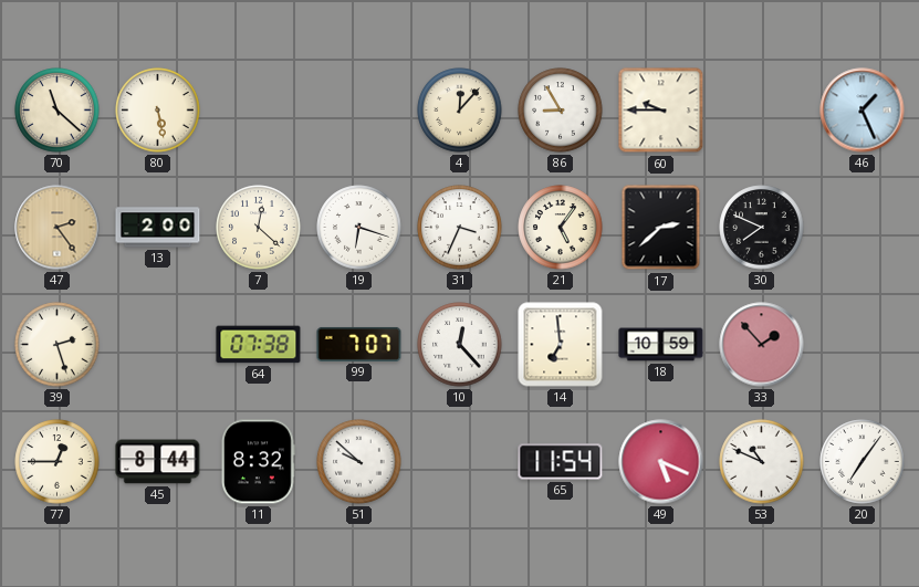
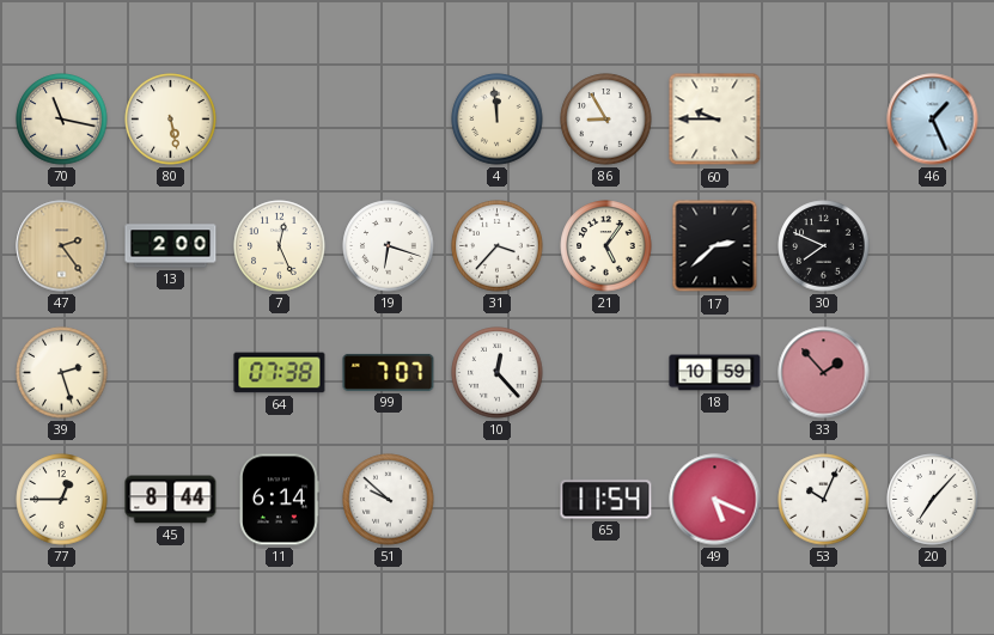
70: 11:22 -> 11:17 (62, 120)
4: 12:07 -> 11:59 (498, 120)
7: 12:22 -> 12:26 (280, 246)
31: 3:34 -> 3:37 (498, 246)
14: 6:59 -> none (561, 345)
11: 8:32 -> 6:14 (280, 500)
53: 10:49 -> 10:04 (824, 500)
20: 7:06 -> 7:07 (933, 500)
